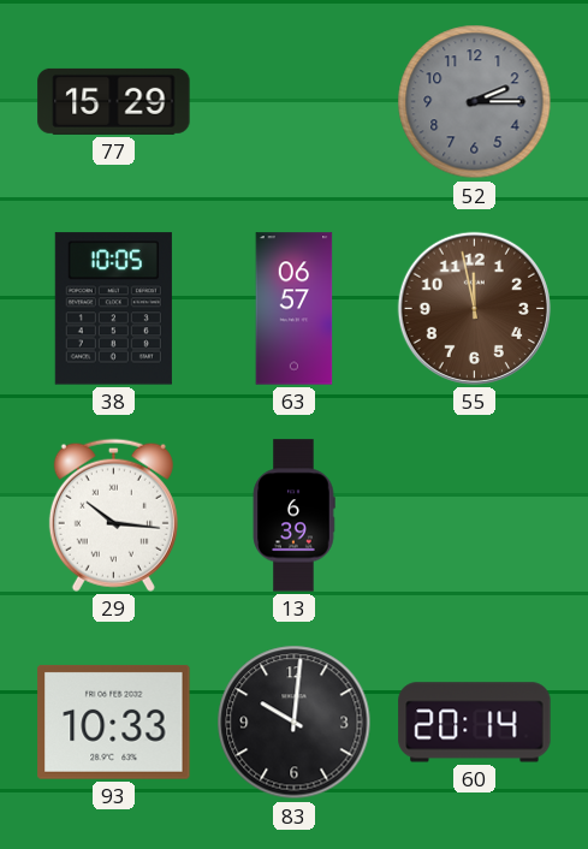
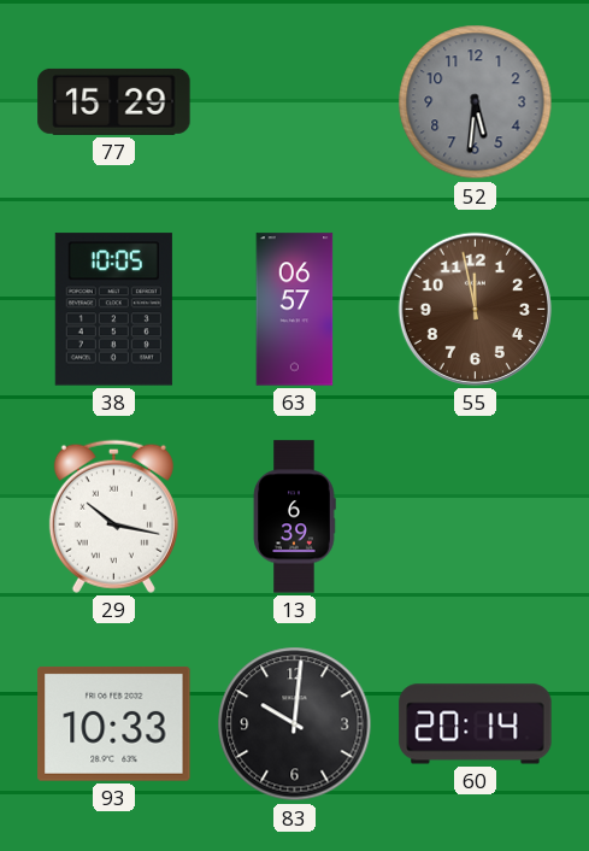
52: 2:15 -> 5:31 (476, 102)
29: 10:16 -> 10:17 (113, 516)
